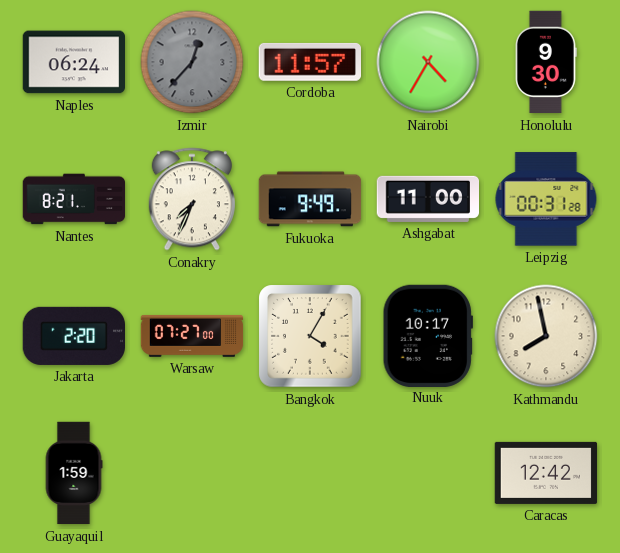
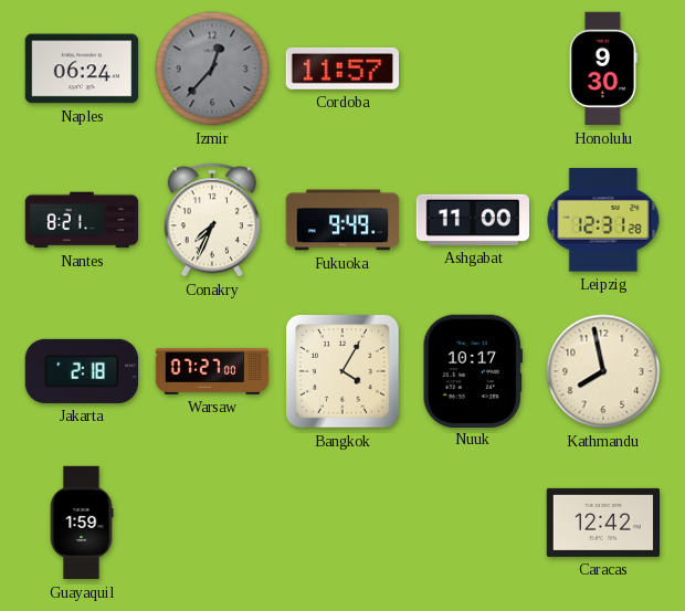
Nairobi: 4:35 -> none (428, 62)
Leipzig: 00:31 -> 12:31 (603, 220)
Jakarta: 2:20 -> 2:18 (81, 371)
